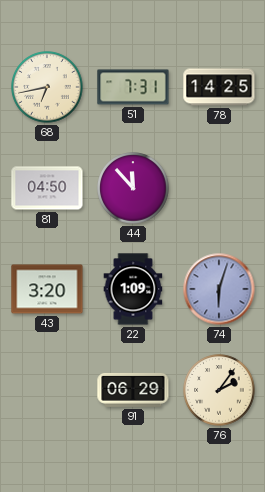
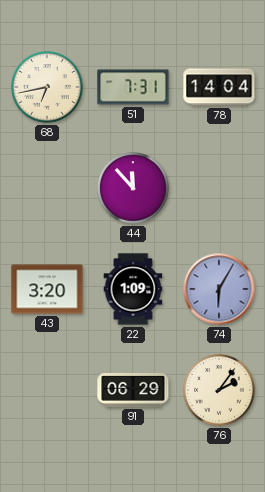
78: 14:25 -> 14:04 (219, 87)
81: 04:50 -> none (47, 188)
74: 6:03 -> 6:05 (219, 289)
